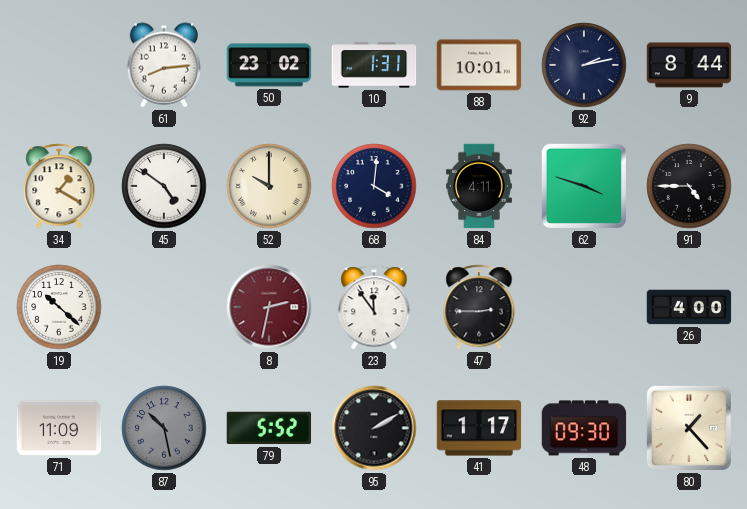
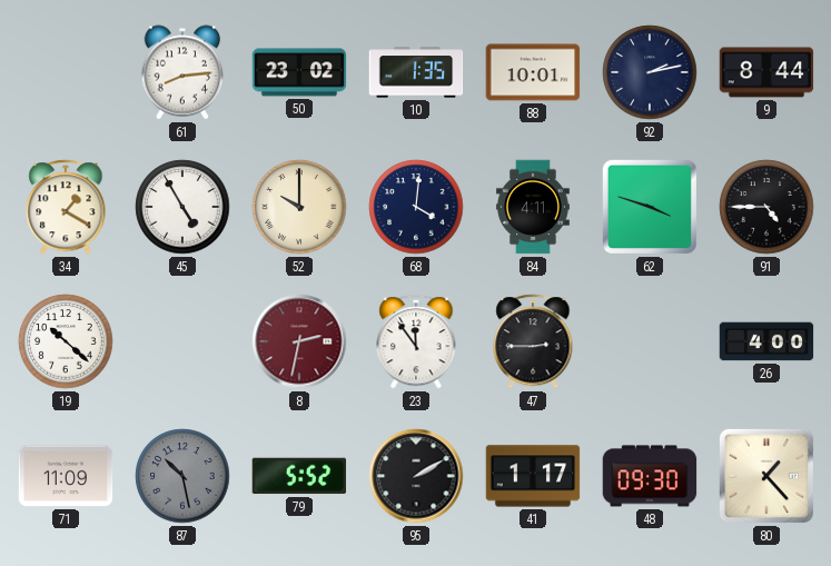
10: 1:31 -> 1:35 (416, 72)
45: 4:51 -> 4:55 (182, 207)
